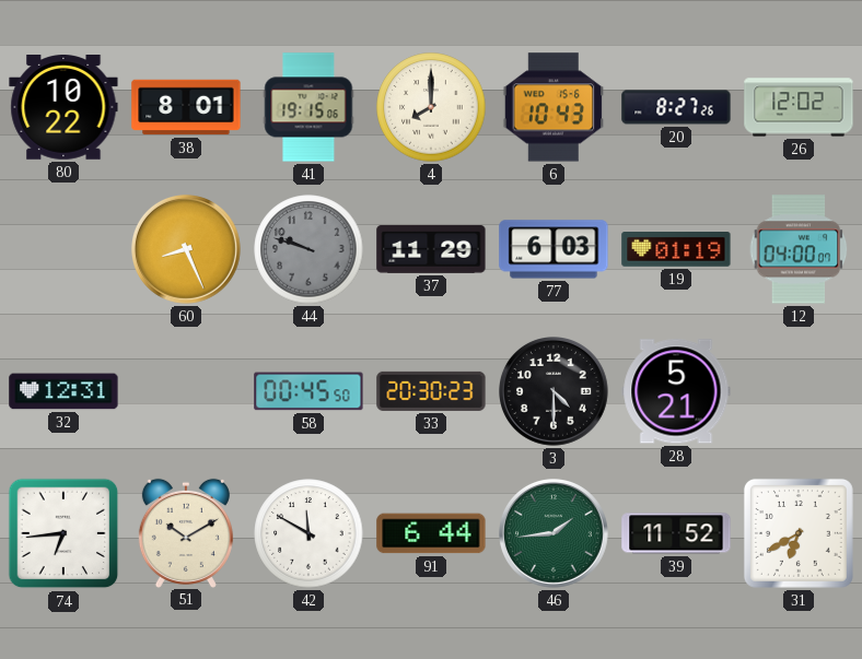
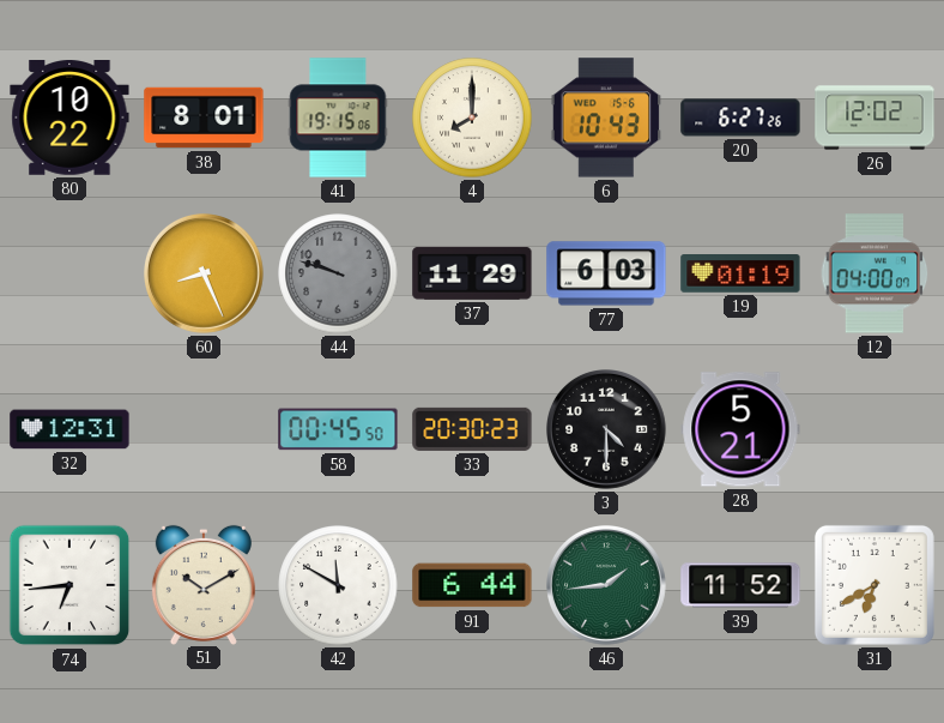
20: 8:27 -> 6:27 (740, 118)
